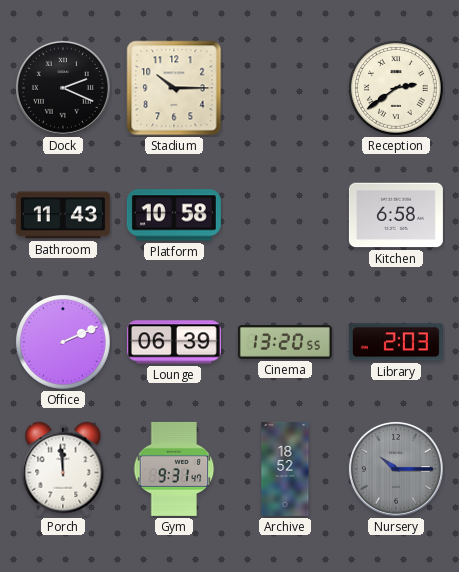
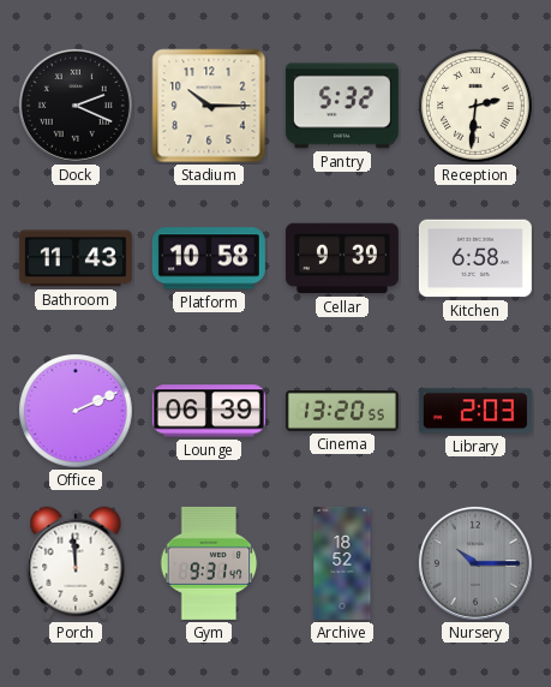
Pantry: none -> 5:32 (342, 106)
Reception: 2:39 -> 2:31 (477, 107)
Cellar: none -> 9:39 (342, 258)
